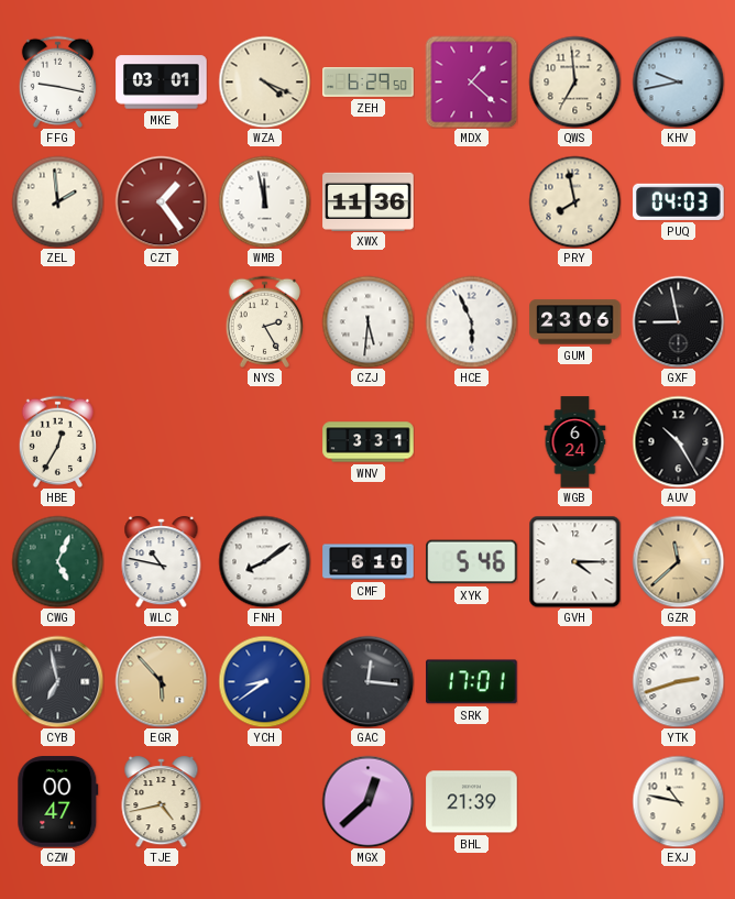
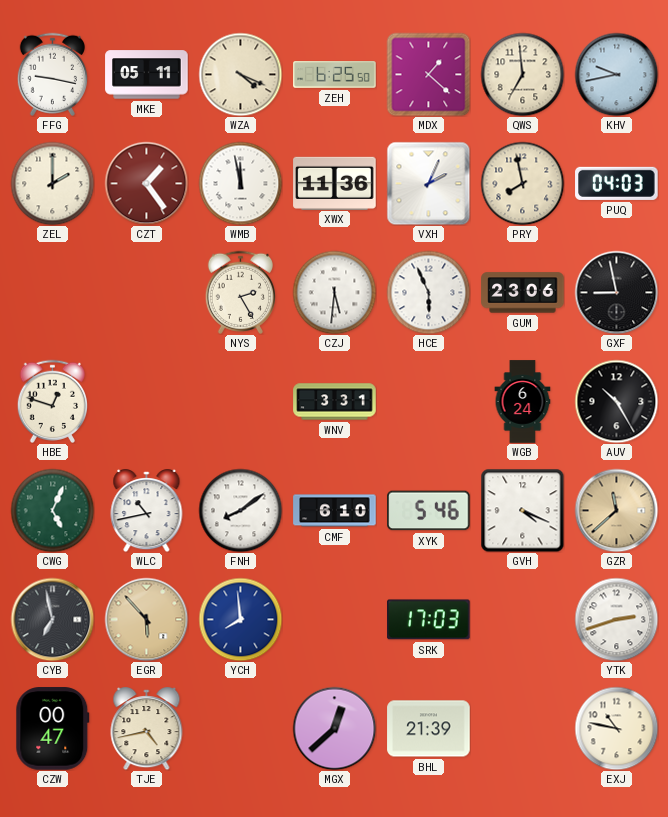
MKE: 03:01 -> 05:11 (147, 75)
ZEH: 6:29 -> 6:25 (335, 75)
ZEL: 1:59 -> 2:00 (52, 183)
VXH: none -> 2:04 (428, 183)
HBE: 12:35 -> 12:48 (52, 401)
WLC: 10:47 -> 10:43 (147, 511)
GVH: 4:15 -> 4:19 (522, 510)
YCH: 8:39 -> 7:59 (240, 619)
GAC: 12:16 -> none (367, 681)
SRK: 17:01 -> 17:03 (429, 620)
